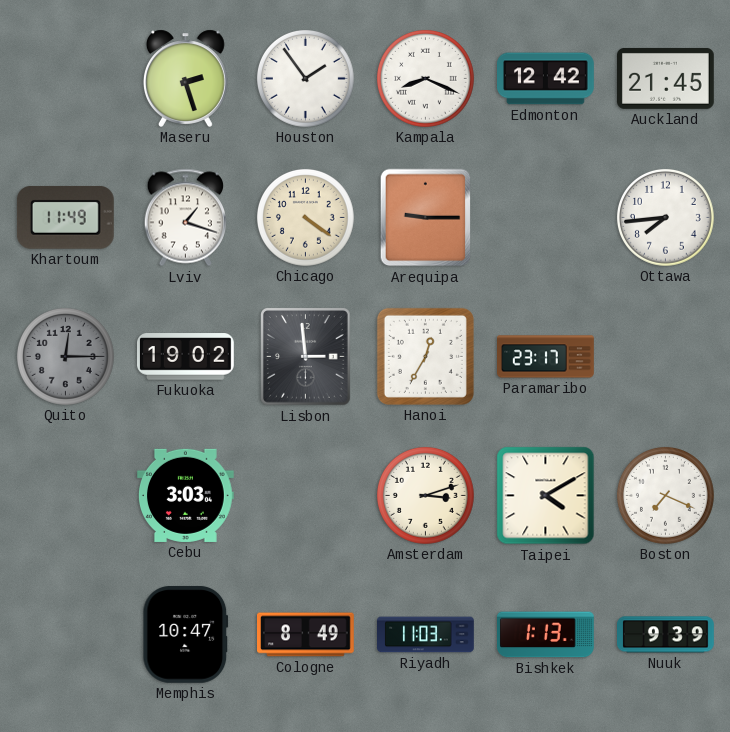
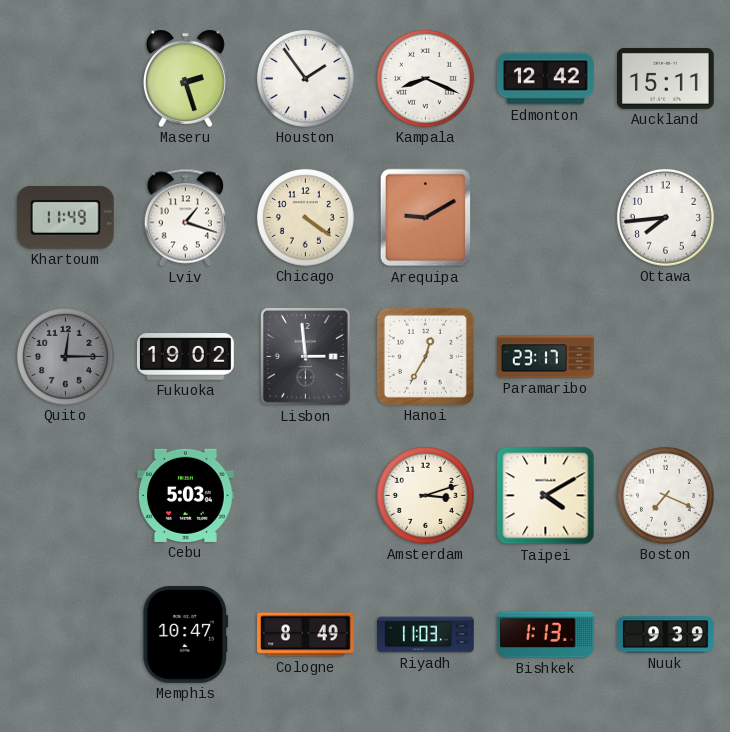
Auckland: 21:45 -> 15:11 (666, 78)
Arequipa: 9:15 -> 9:10 (426, 218)
Cebu: 3:03 -> 5:03 (186, 495)
